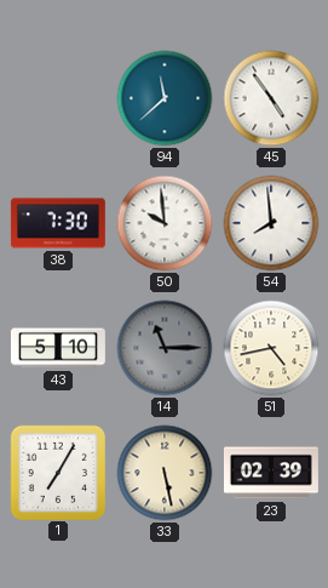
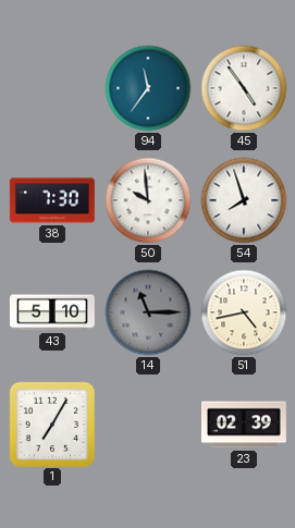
94: 11:38 -> 11:36 (148, 88)
54: 7:59 -> 7:57 (244, 200)
33: 5:28 -> none (165, 473)
